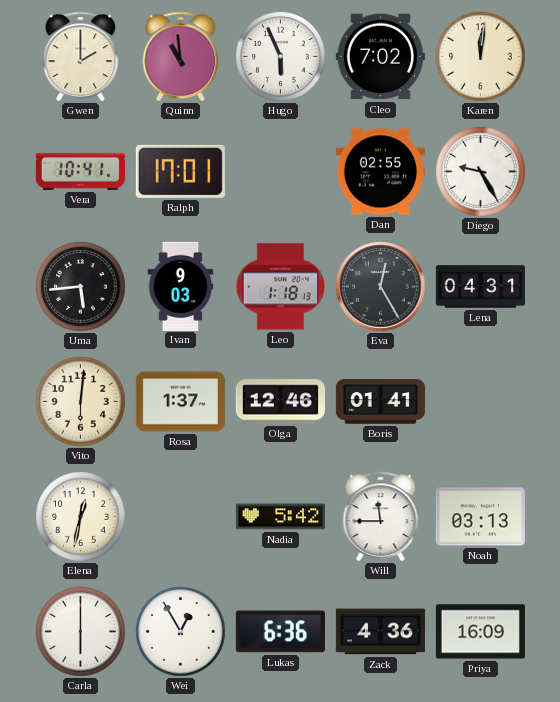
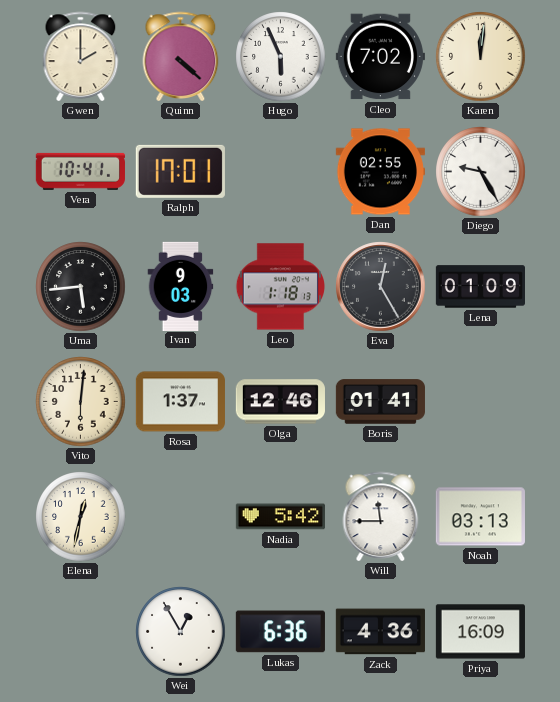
Quinn: 10:59 -> 4:22 (181, 56)
Lena: 04:31 -> 01:09 (480, 287)
Carla: 6:00 -> none (81, 632)
